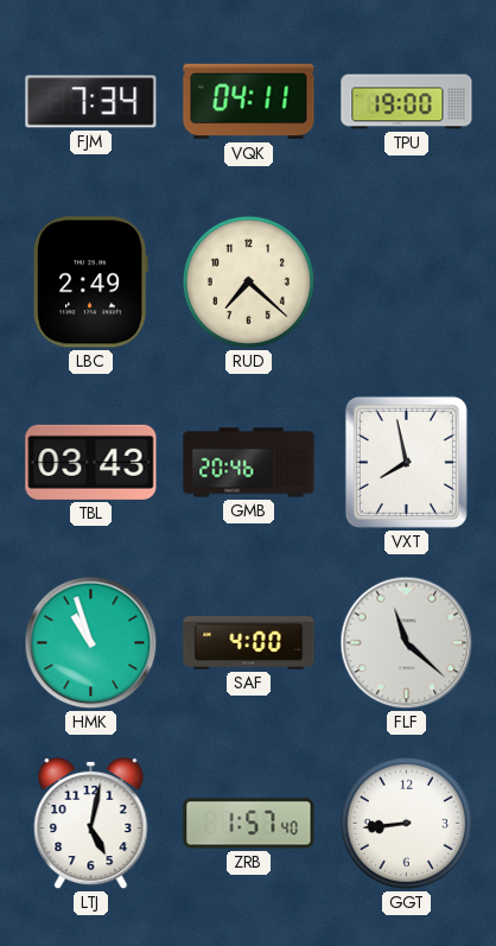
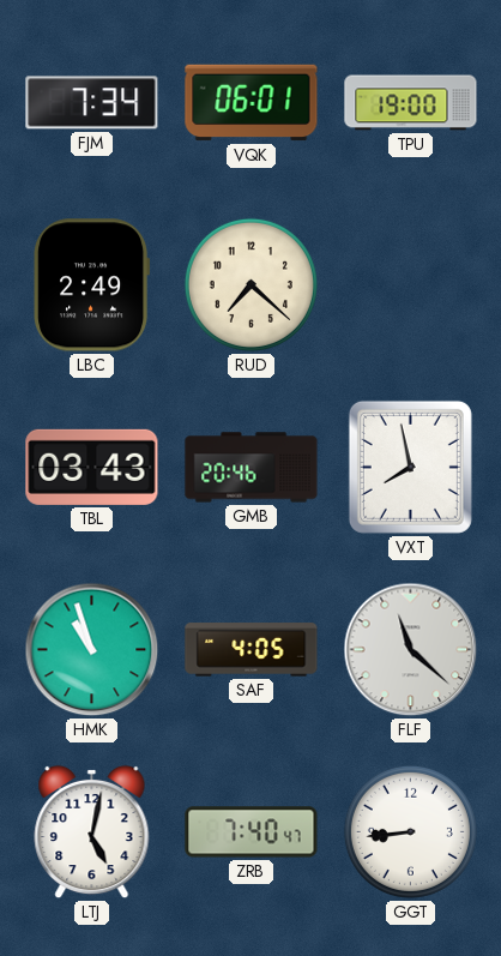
VQK: 04:11 -> 06:01 (252, 103)
SAF: 4:00 -> 4:05 (252, 650)
ZRB: 1:57 -> 7:40 (252, 832)
